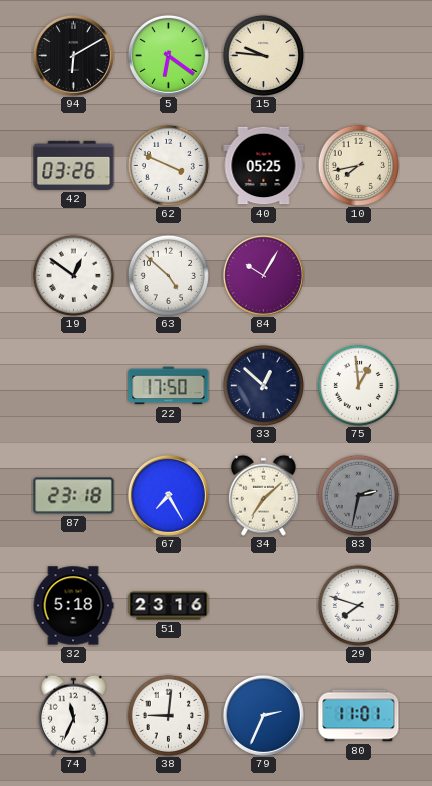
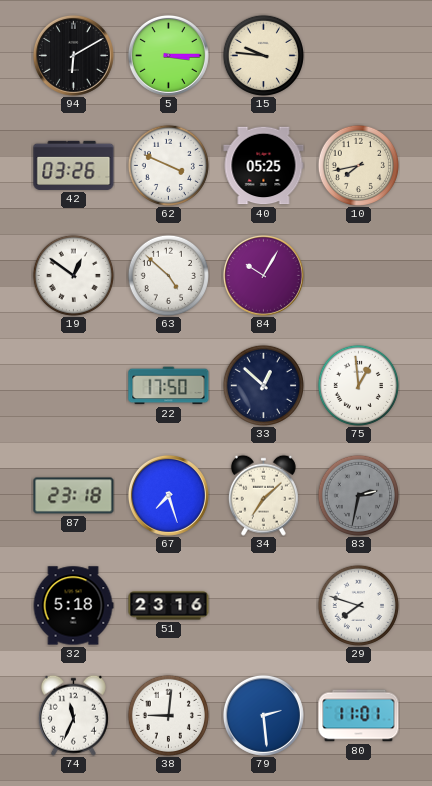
5: 6:21 -> 3:15 (168, 55)
67: 7:25 -> 7:27 (168, 495)
79: 2:34 -> 2:29 (263, 715)
